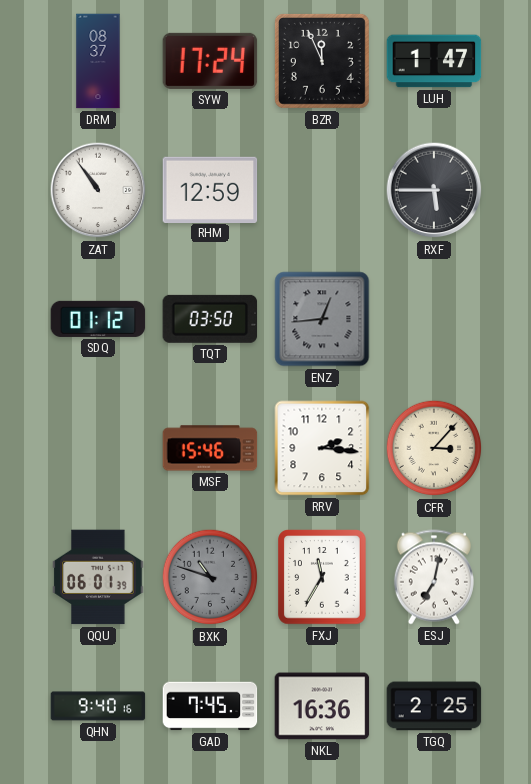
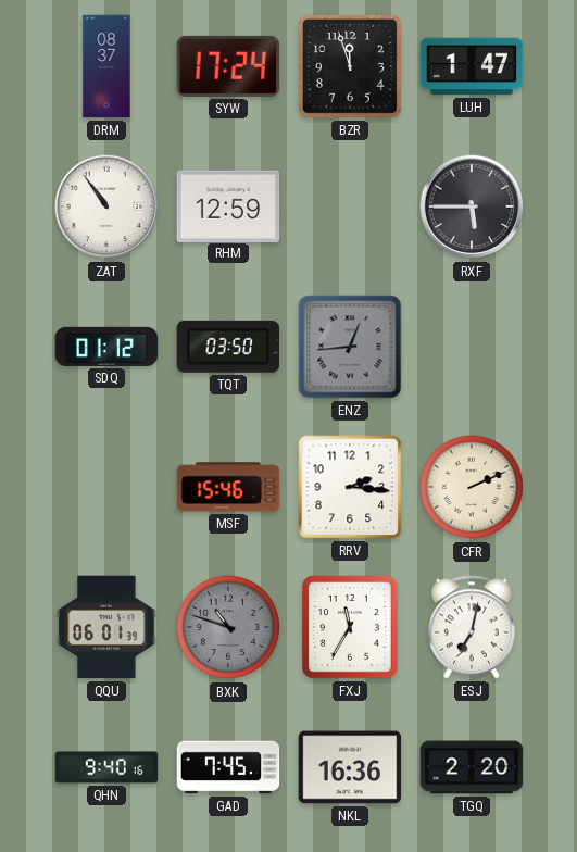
BZR: 11:56 -> 11:57 (350, 66)
CFR: 3:07 -> 2:11 (472, 487)
TGQ: 2:25 -> 2:20 (472, 767)
